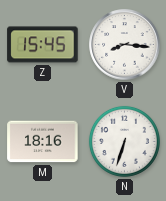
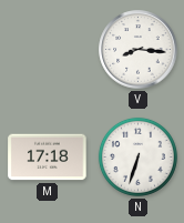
Z: 15:45 -> none (43, 45)
M: 18:16 -> 17:18 (48, 158)
